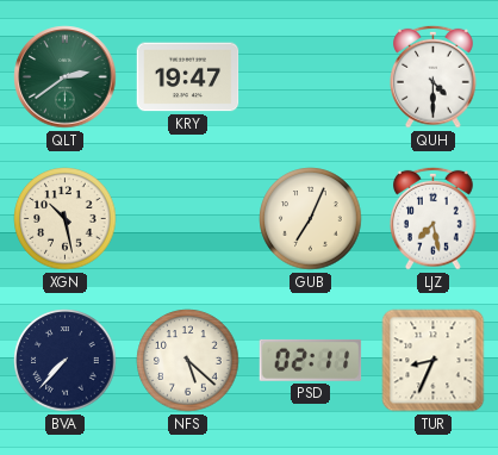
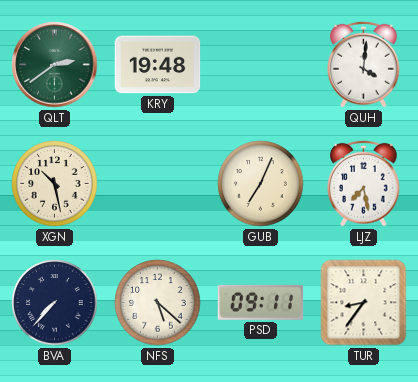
KRY: 19:47 -> 19:48 (158, 65)
QUH: 4:30 -> 4:01 (364, 64)
PSD: 02:11 -> 09:11 (261, 302)
TUR: 8:34 -> 8:36 (364, 303)
